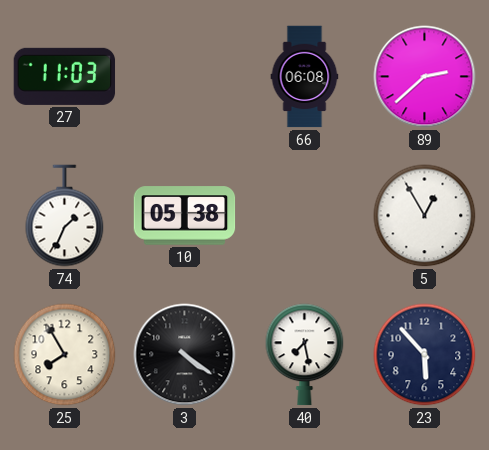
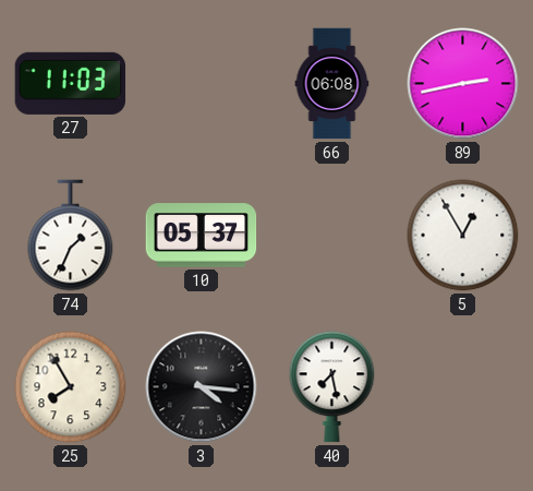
89: 2:38 -> 2:43 (463, 84)
10: 05:38 -> 05:37 (202, 236)
3: 4:21 -> 4:16 (202, 387)
23: 5:53 -> none (425, 355)
